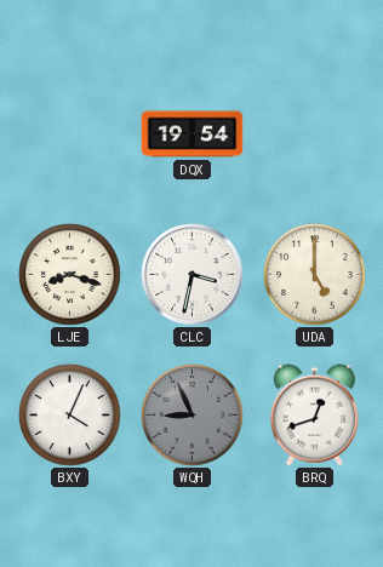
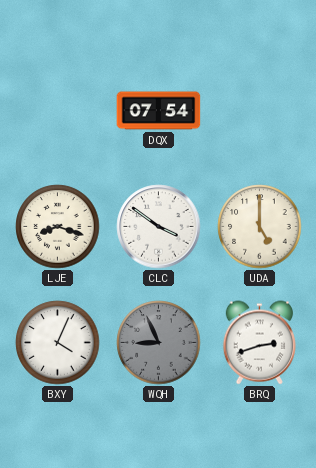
DQX: 19:54 -> 07:54 (159, 111)
CLC: 3:32 -> 3:51 (159, 227)
BRQ: 12:42 -> 2:42 (259, 343)
